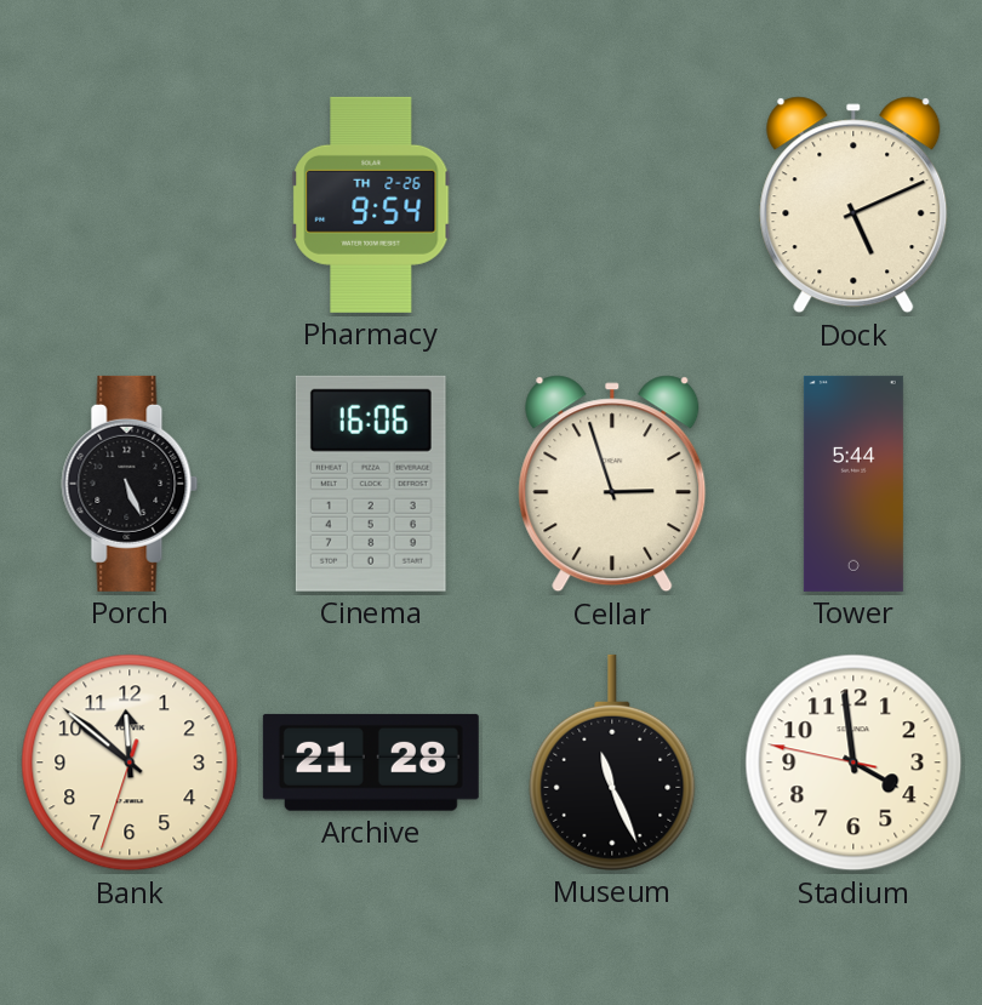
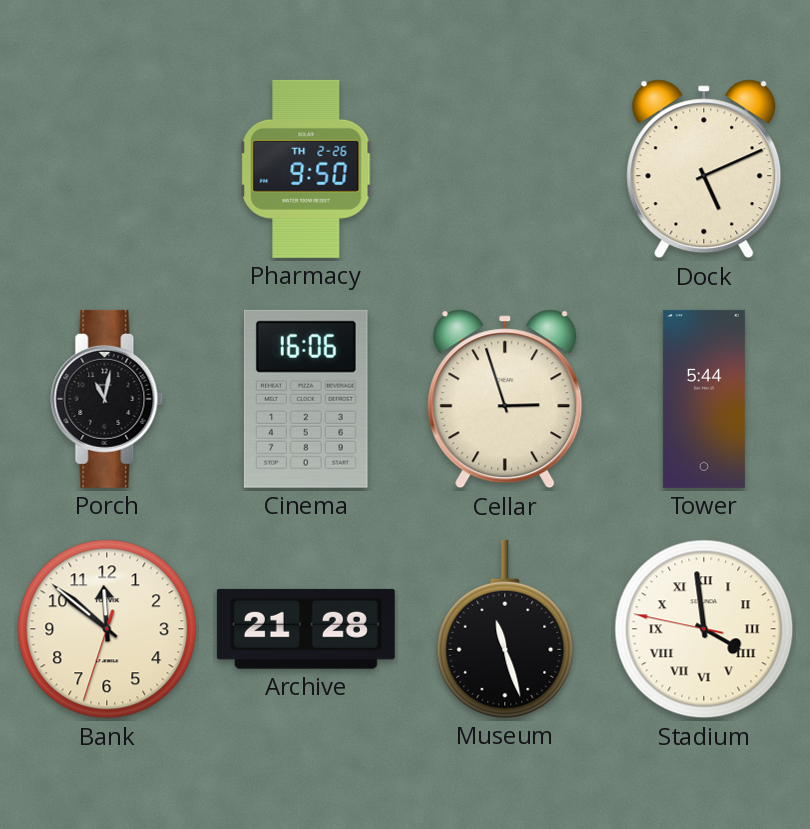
Pharmacy: 9:54 -> 9:50 (306, 169)
Porch: 5:26 -> 11:02 (107, 399)
Museum: 11:26 -> 11:27 (505, 629)
Stadium numerals: Arabic -> Roman (704, 629)
